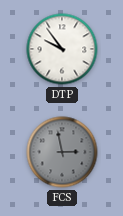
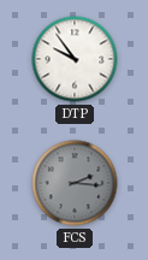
FCS: 2:58 -> 2:16 (75, 183)
